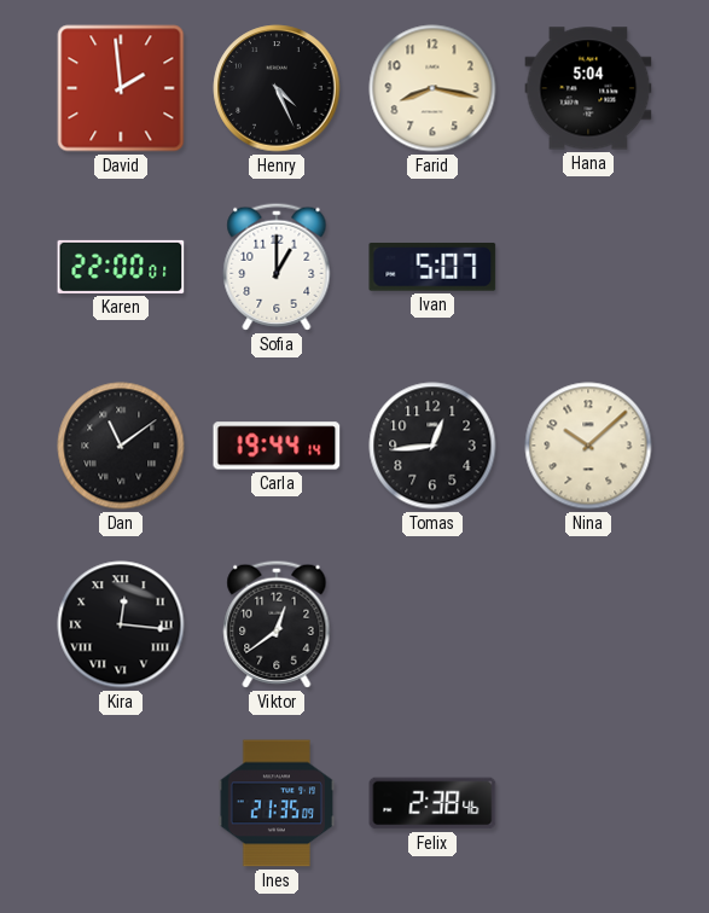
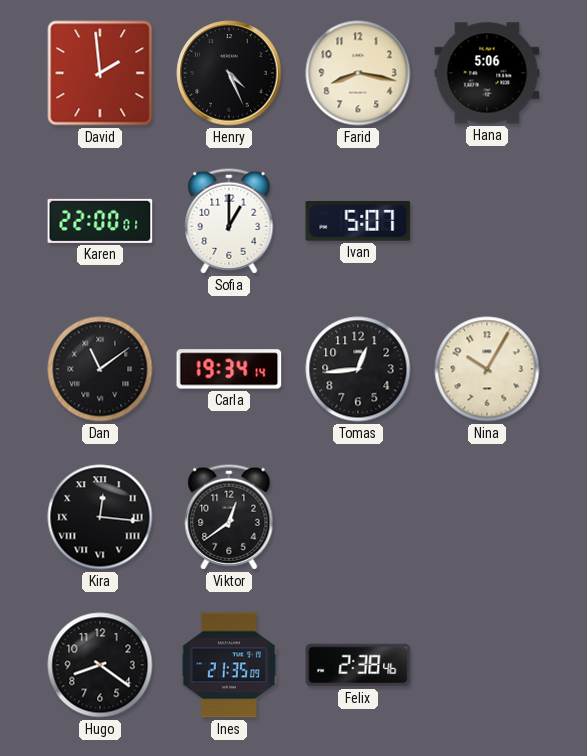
Hana: 5:04 -> 5:06 (487, 73)
Carla: 19:44 -> 19:34 (229, 369)
Nina: 10:08 -> 10:05 (487, 369)
Hugo: none -> 8:21 (100, 665)
